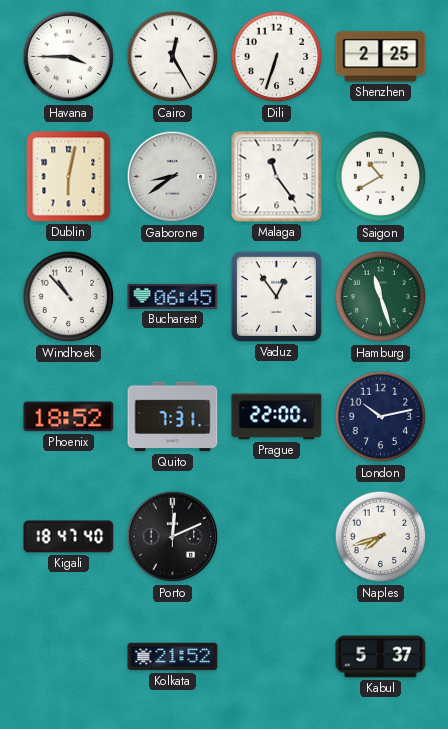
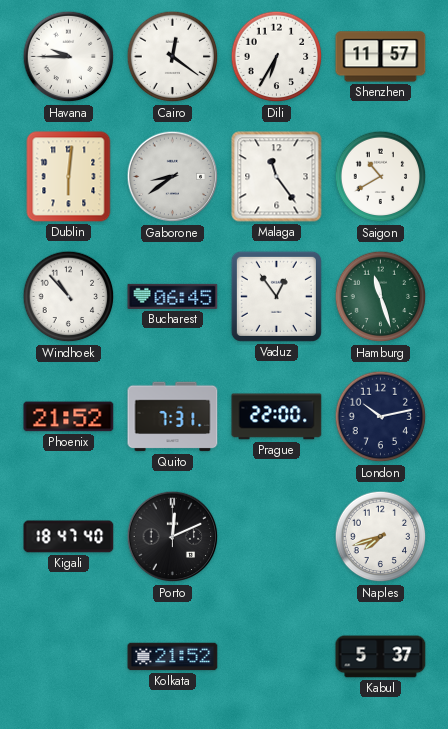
Havana: 3:45 -> 9:45 (69, 57)
Cairo: 12:25 -> 12:21 (173, 57)
Dili: 6:33 -> 6:35 (277, 57)
Shenzhen: 2:25 -> 11:57 (381, 57)
Dublin: 6:02 -> 6:01 (69, 177)
Phoenix: 18:52 -> 21:52 (69, 417)
